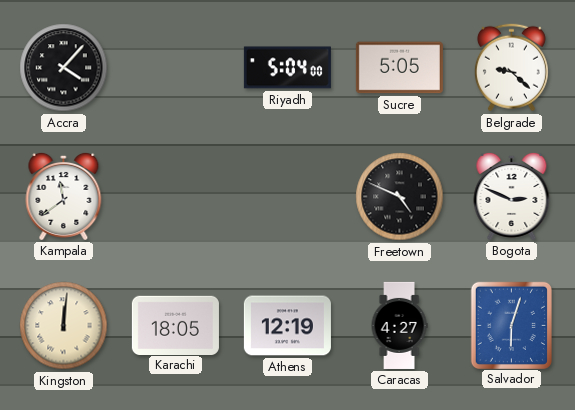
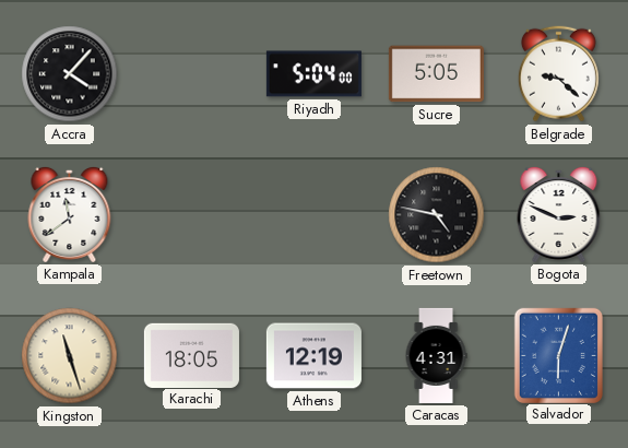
Freetown: 4:49 -> 4:47 (437, 215)
Kingston: 12:01 -> 11:27 (70, 356)
Caracas: 4:27 -> 4:31 (436, 355)
